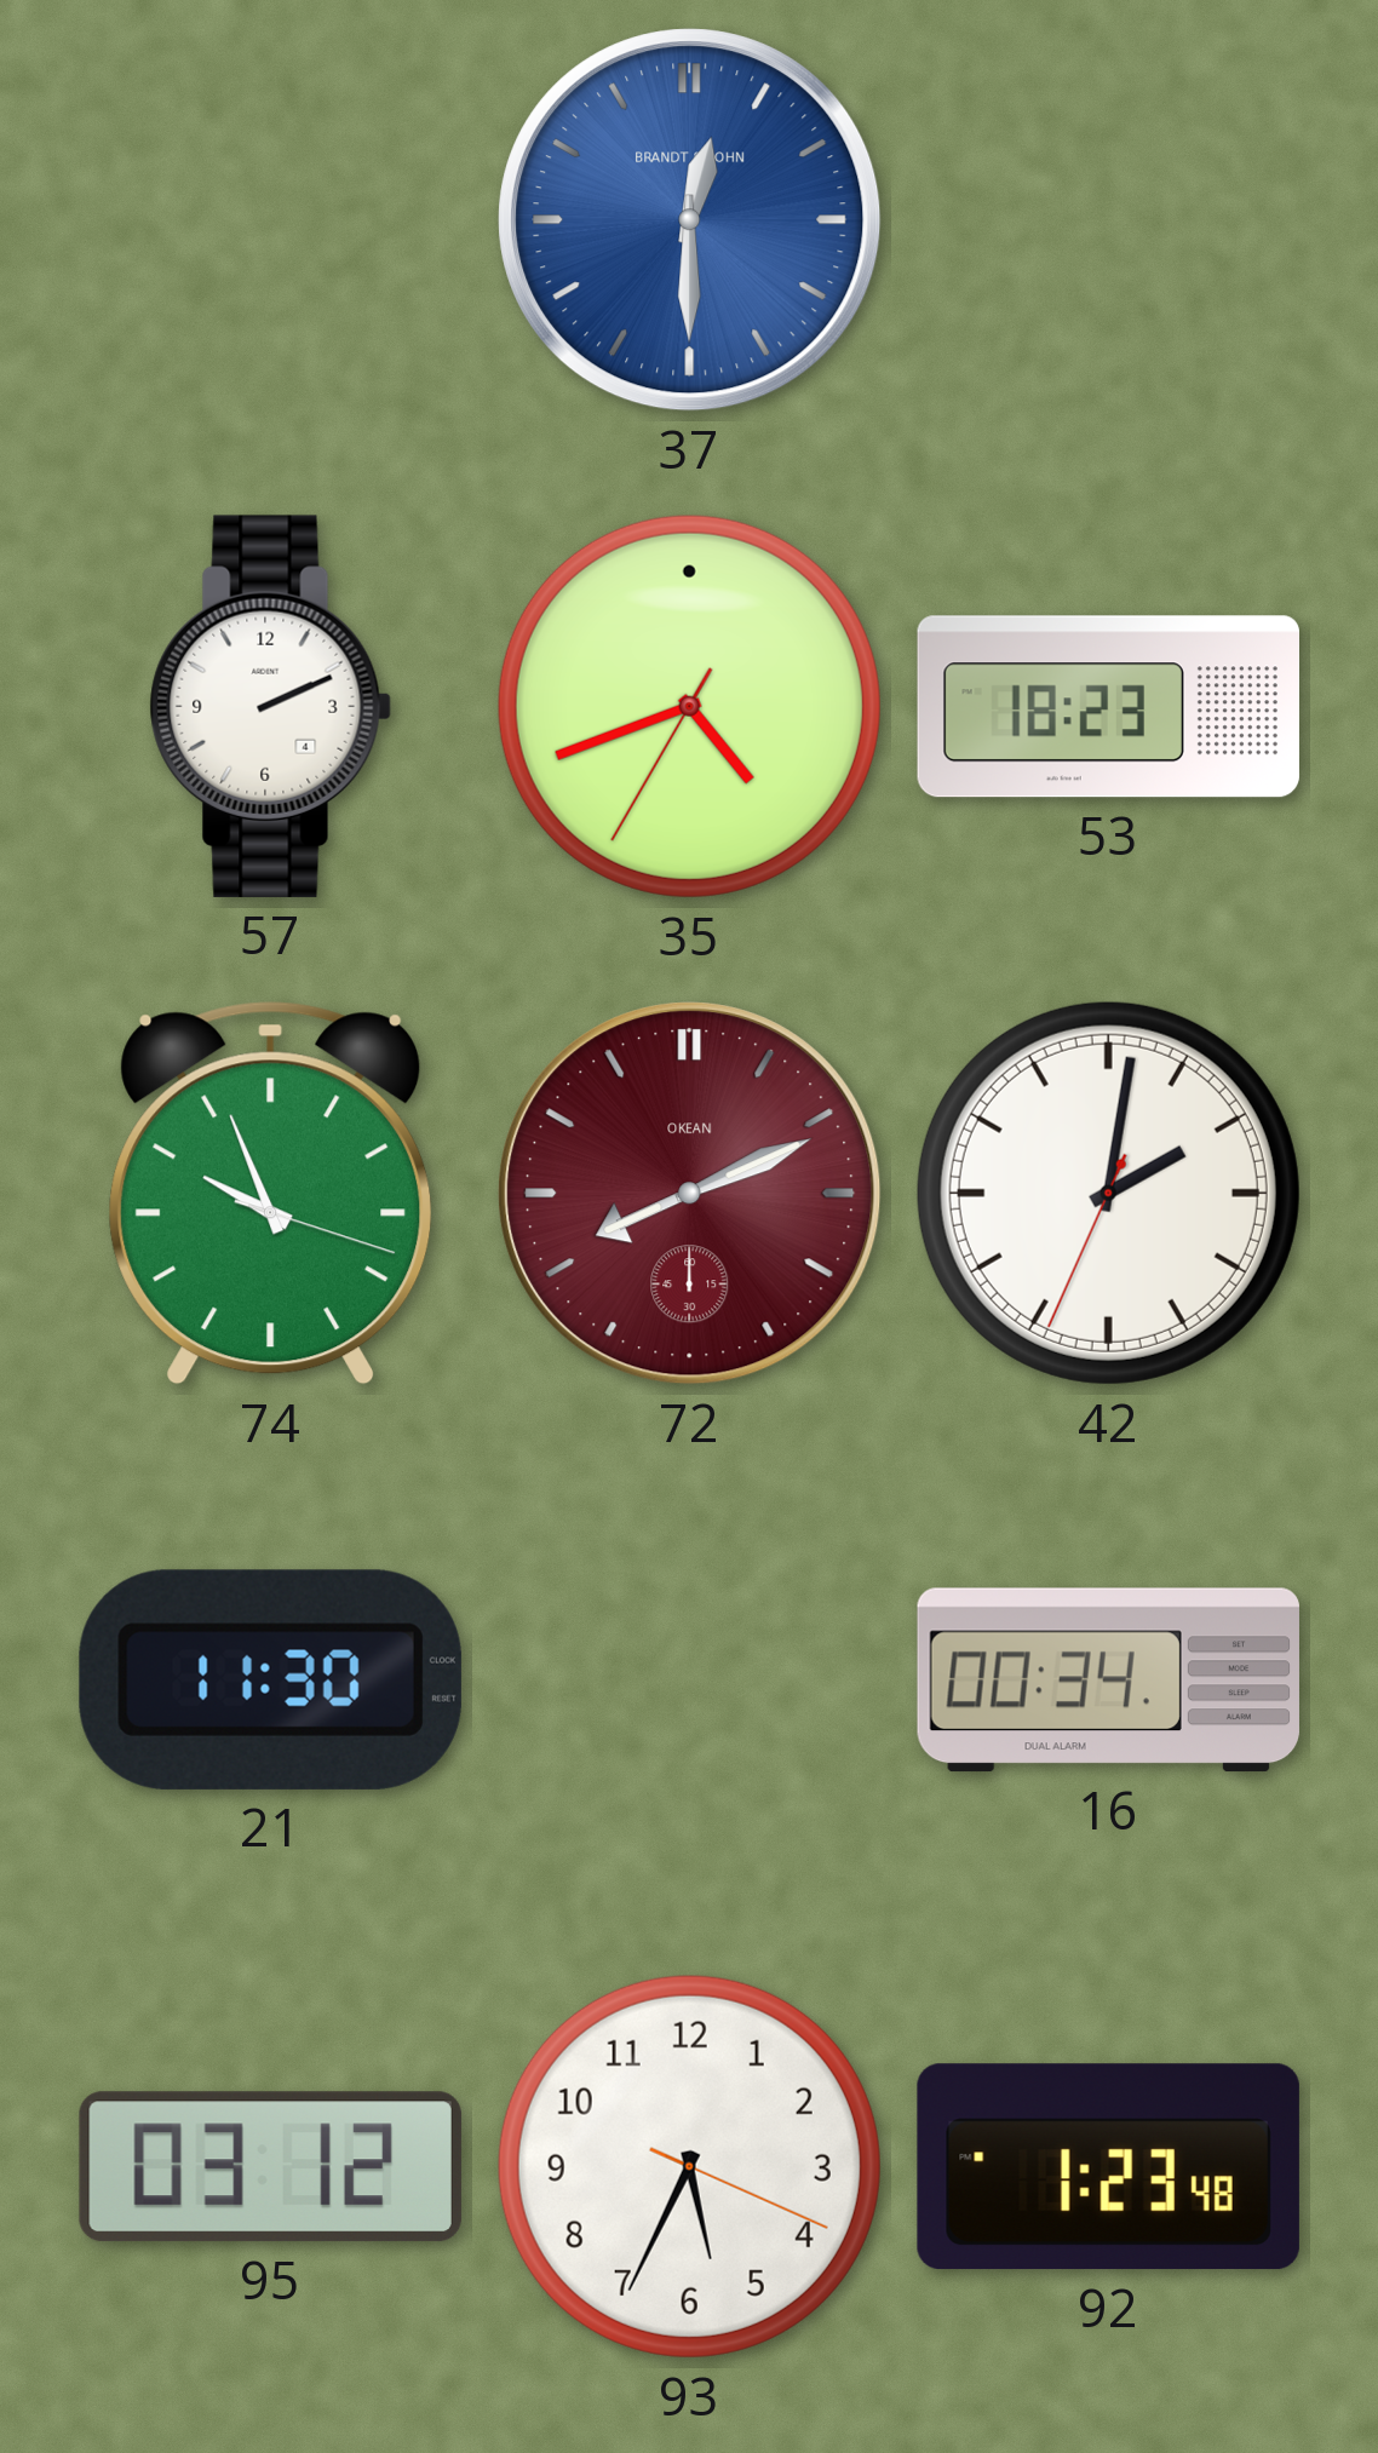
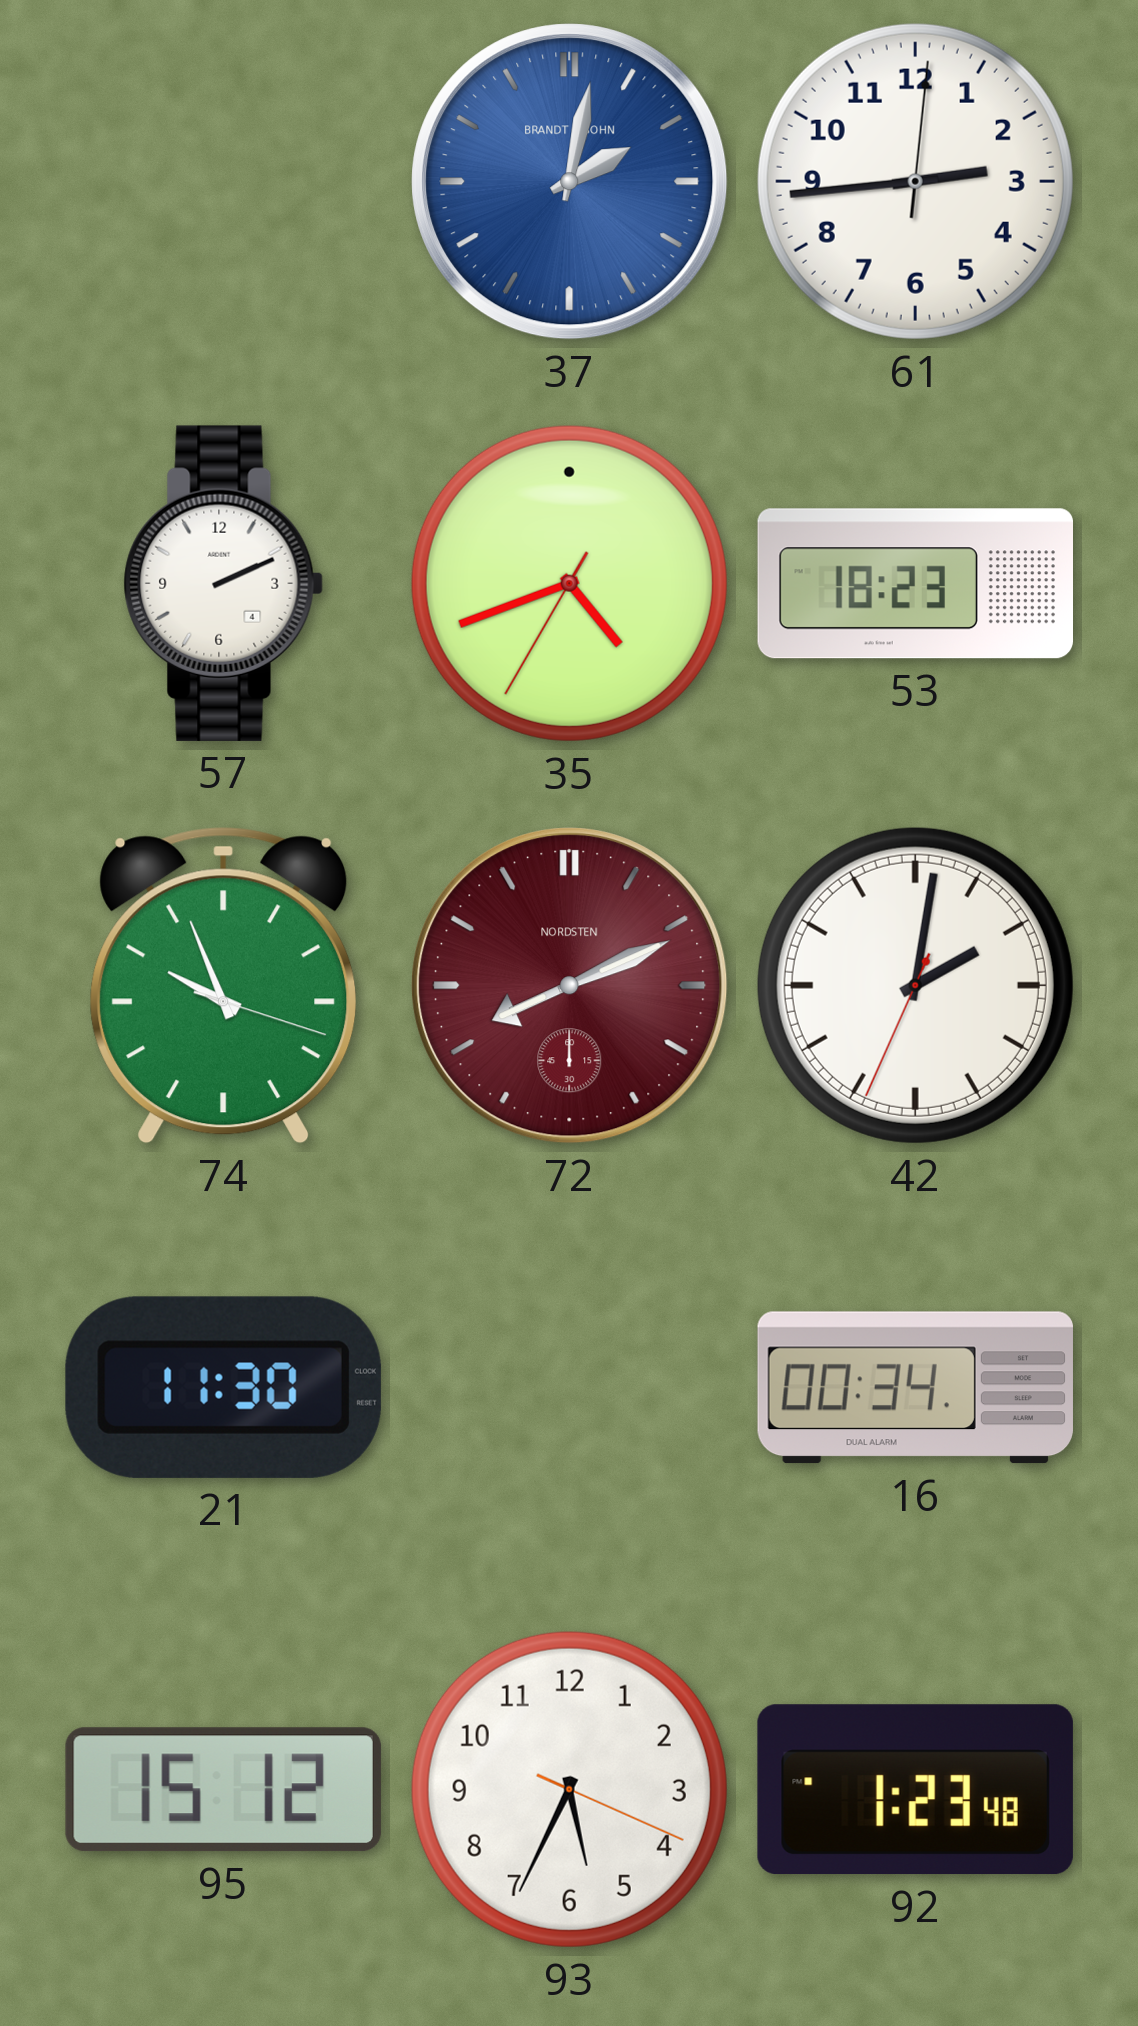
37: 12:30 -> 2:02 (570, 182)
61: none -> 2:44 (915, 181)
72 brand: OKEAN -> NORDSTEN (570, 986)
95: 03:12 -> 15:12 (223, 1790)
